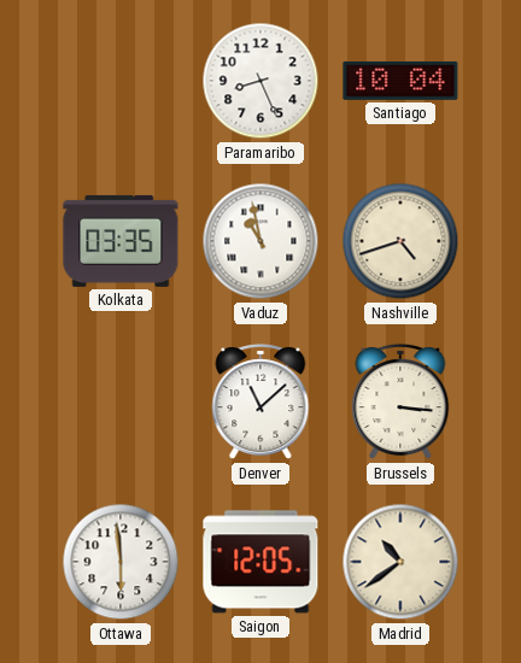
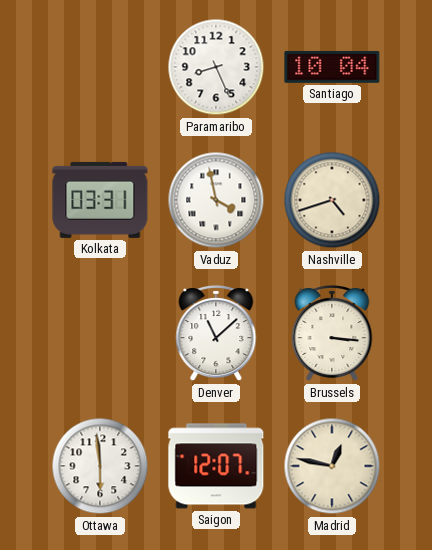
Kolkata: 03:35 -> 03:31 (100, 200)
Vaduz: 10:58 -> 3:58 (216, 200)
Saigon: 12:05 -> 12:07 (216, 466)
Madrid: 10:39 -> 12:47 (332, 466)
